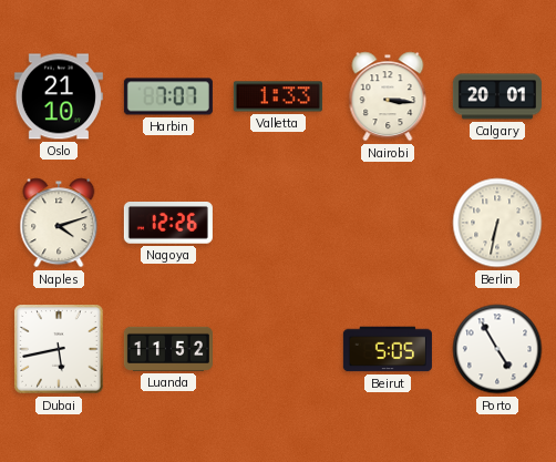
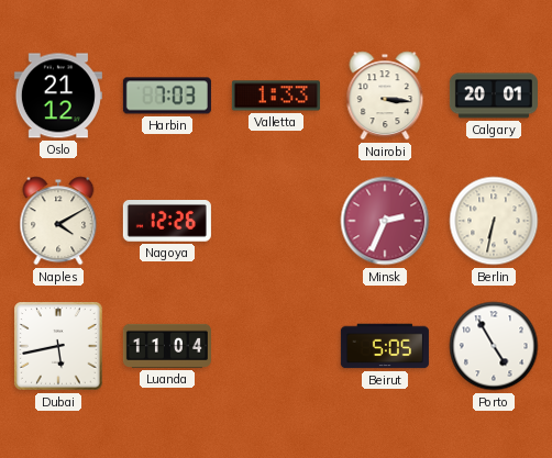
Oslo: 21:10 -> 21:12 (58, 96)
Harbin: 7:07 -> 7:03 (167, 96)
Naples: 4:12 -> 4:10 (58, 221)
Minsk: none -> 2:34 (385, 221)
Luanda: 11:52 -> 11:04 (167, 346)
